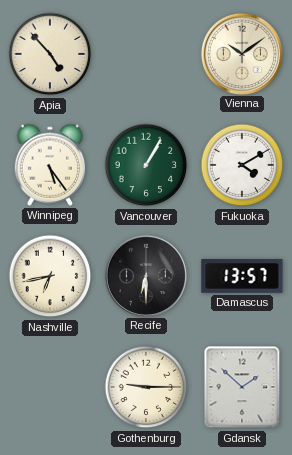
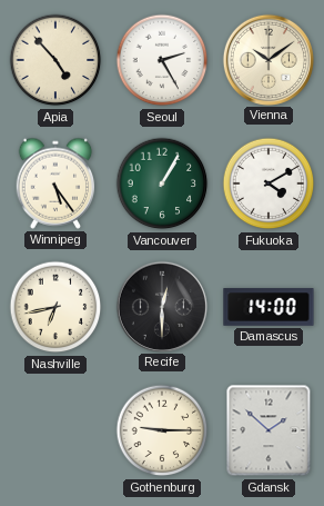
Seoul: none -> 2:25 (162, 60)
Recife: 6:30 -> 12:30 (161, 306)
Damascus: 13:57 -> 14:00 (269, 307)
